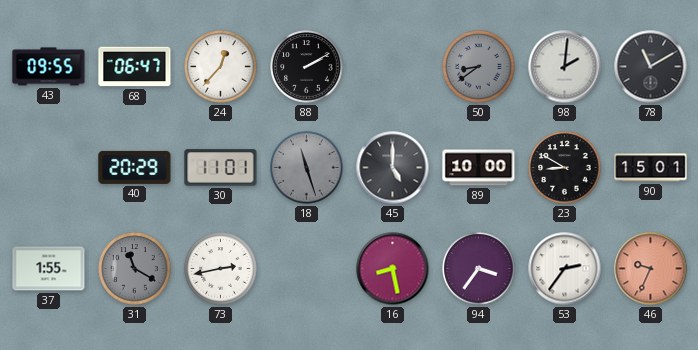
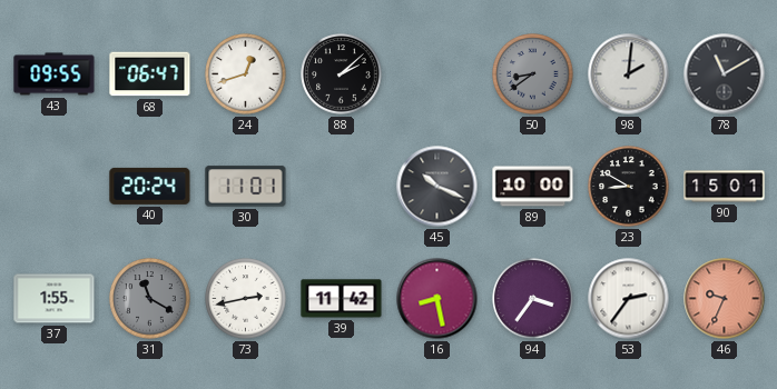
24: 12:37 -> 12:42 (246, 74)
88: 2:10 -> 2:08 (342, 74)
40: 20:29 -> 20:24 (150, 186)
18: 11:27 -> none (307, 168)
45: 5:00 -> 10:19 (437, 187)
39: none -> 11:42 (342, 299)
